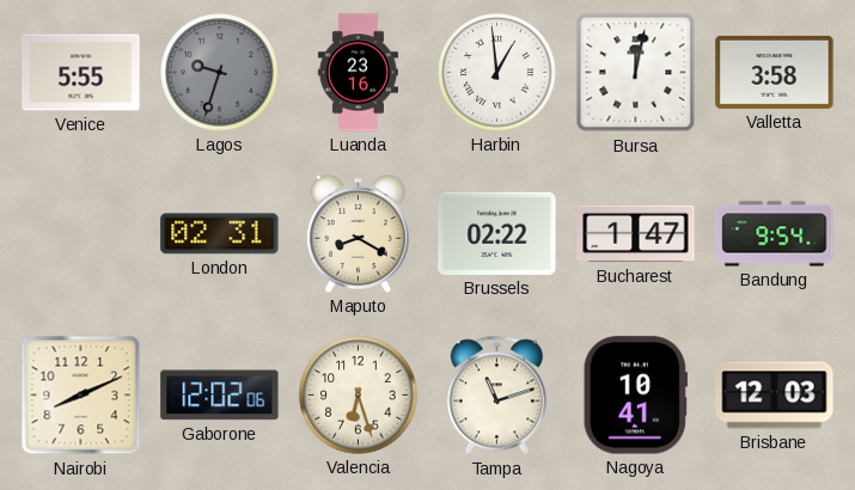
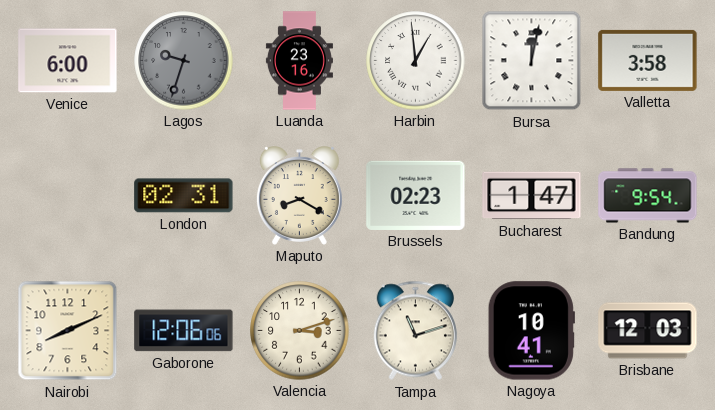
Venice: 5:55 -> 6:00 (68, 61)
Brussels: 02:22 -> 02:23 (416, 195)
Gaborone: 12:02 -> 12:06 (184, 331)
Valencia: 6:27 -> 3:12 (300, 331)
